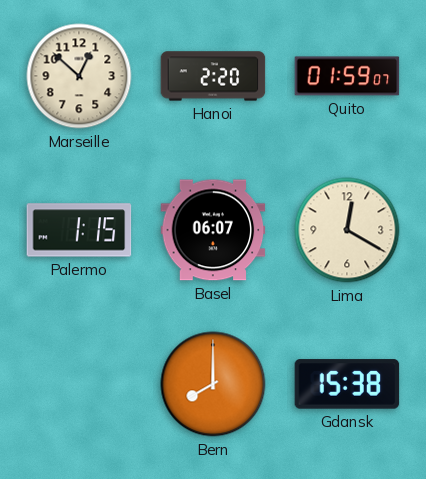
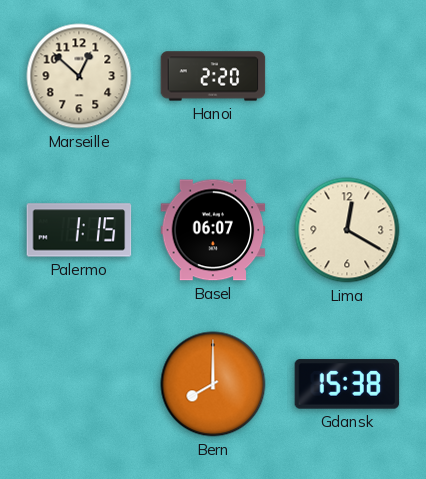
Quito: 01:59 -> none (347, 76)
